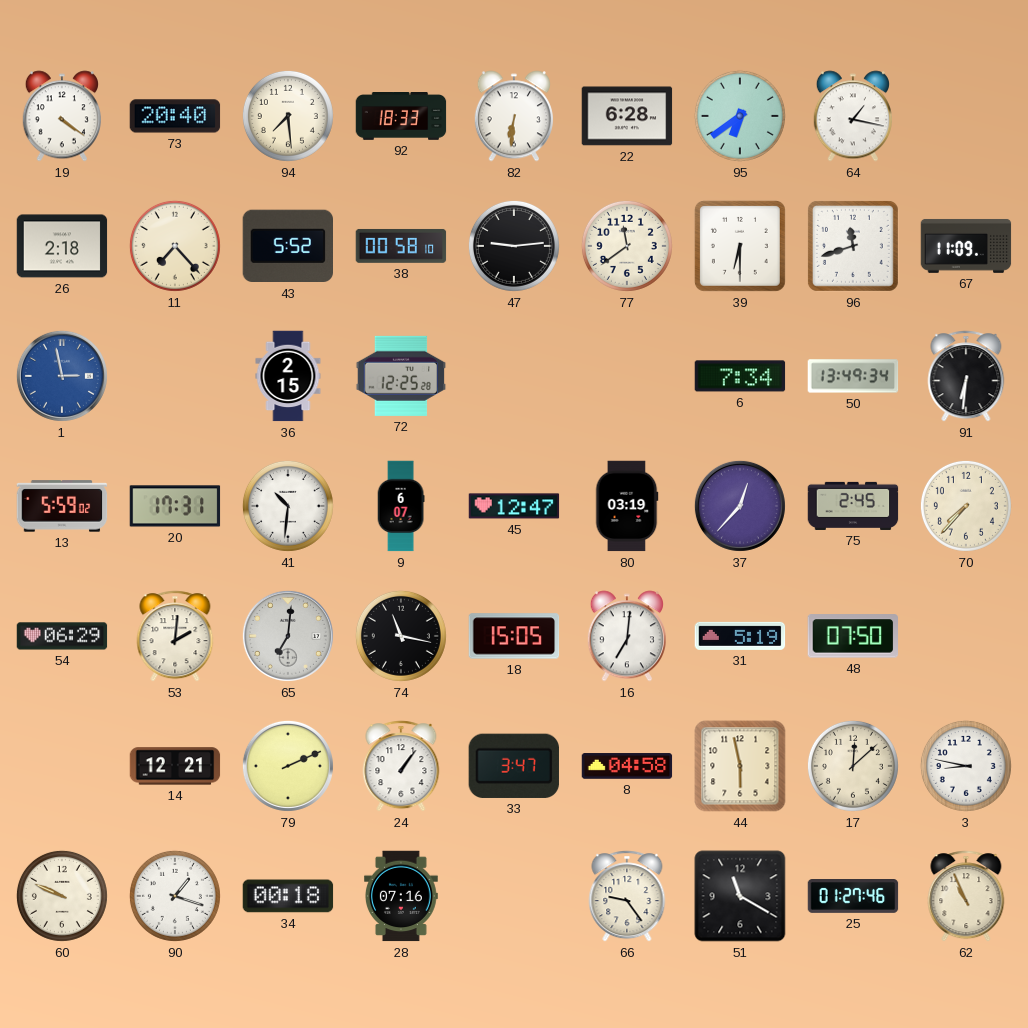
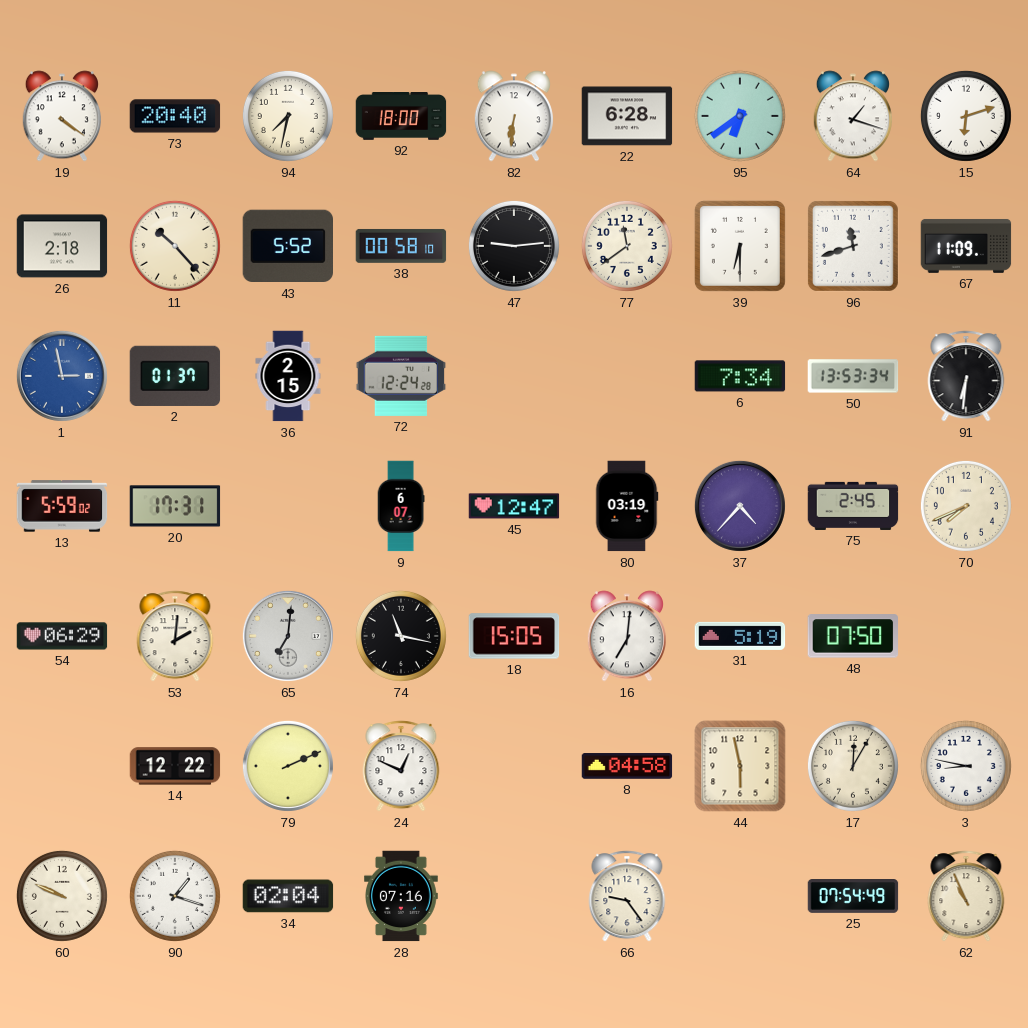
94: 7:29 -> 7:32 (288, 116)
92: 18:33 -> 18:00 (401, 116)
64: 1:17 -> 1:18 (853, 116)
15: none -> 6:12 (966, 116)
11: 7:23 -> 10:23 (175, 246)
2: none -> 01:37 (175, 376)
72: 12:25 -> 12:24 (401, 376)
50: 13:49 -> 13:53 (853, 376)
41: 10:31 -> none (288, 506)
37: 12:37 -> 4:37 (740, 506)
70: 7:37 -> 7:41 (966, 506)
14: 12:21 -> 12:22 (175, 766)
24: 1:06 -> 12:49 (401, 766)
33: 3:47 -> none (514, 766)
17: 12:08 -> 12:05 (853, 766)
34: 00:18 -> 02:04 (288, 896)
51: 11:20 -> none (740, 896)
25: 01:27 -> 07:54 (853, 897)
